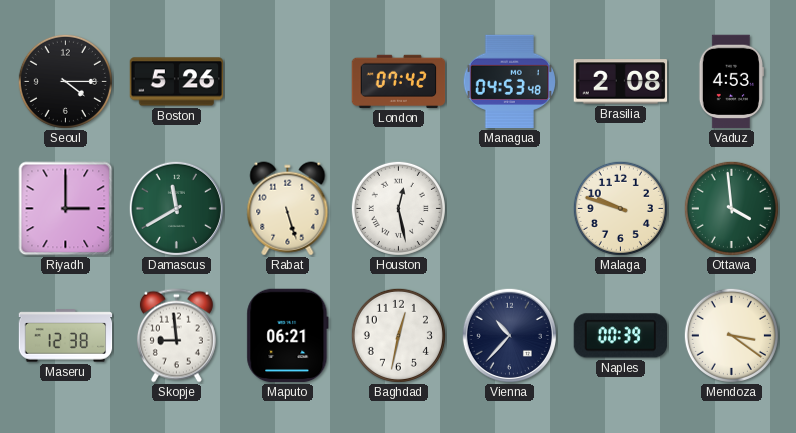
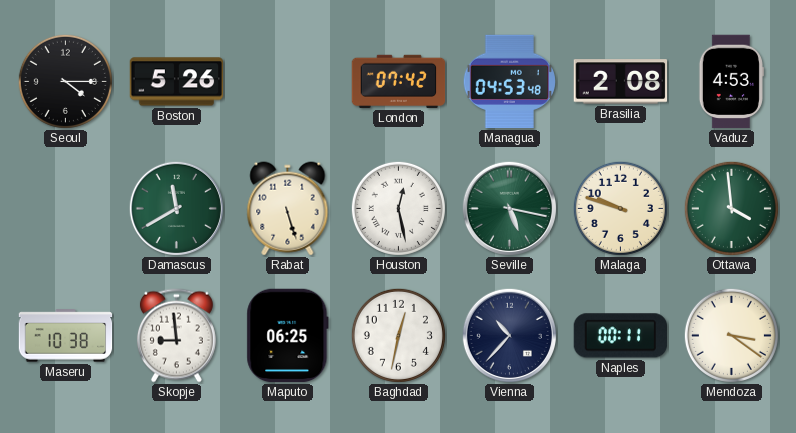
Riyadh: 3:00 -> none (66, 209)
Seville: none -> 5:17 (509, 208)
Maseru: 12:38 -> 10:38 (66, 336)
Maputo: 06:21 -> 06:25 (288, 336)
Naples: 00:39 -> 00:11 (620, 336)
